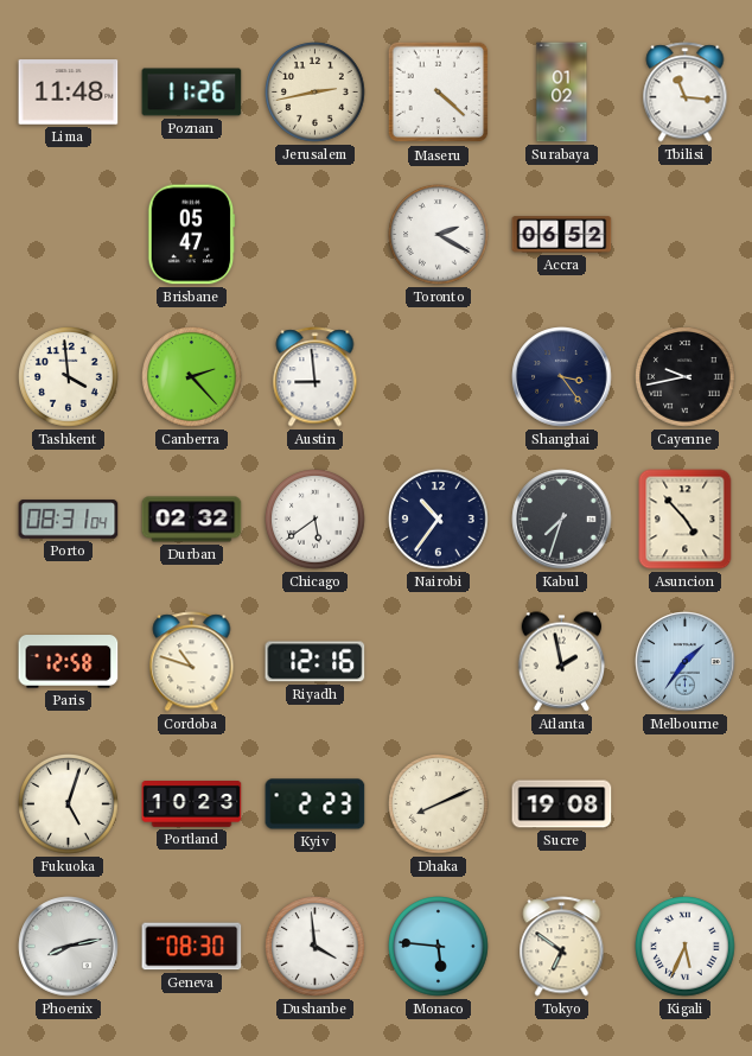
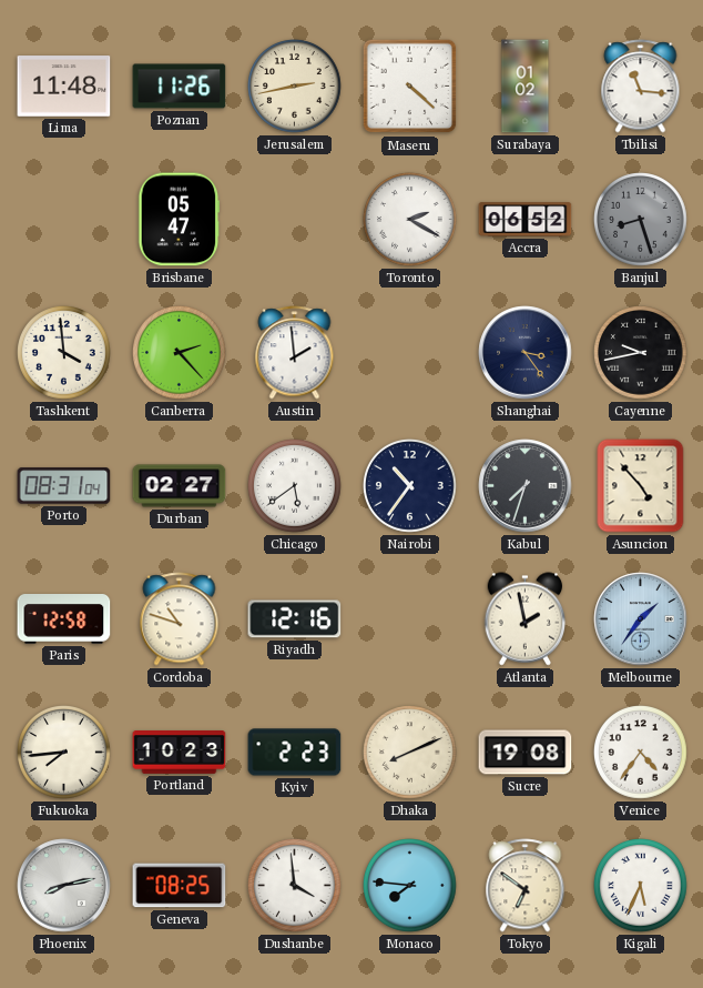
Banjul: none -> 8:27 (641, 220)
Austin: 8:59 -> 1:59 (295, 353)
Durban: 02:32 -> 02:27 (180, 486)
Fukuoka: 5:03 -> 7:44 (64, 753)
Venice: none -> 4:36 (641, 753)
Geneva: 08:30 -> 08:25 (180, 886)
Monaco: 5:46 -> 7:46 (410, 886)
